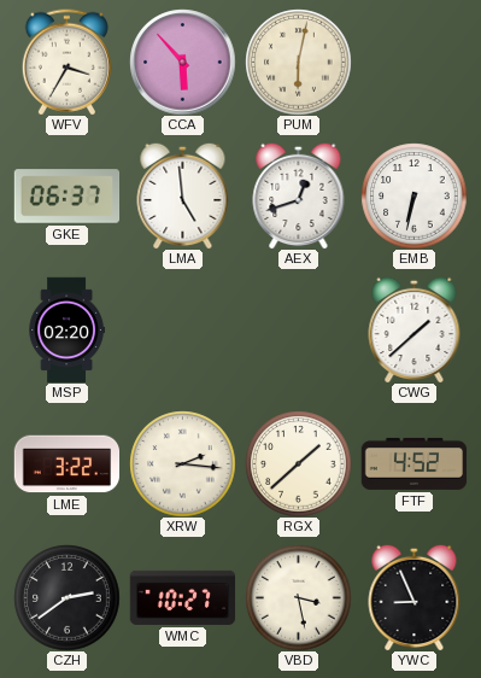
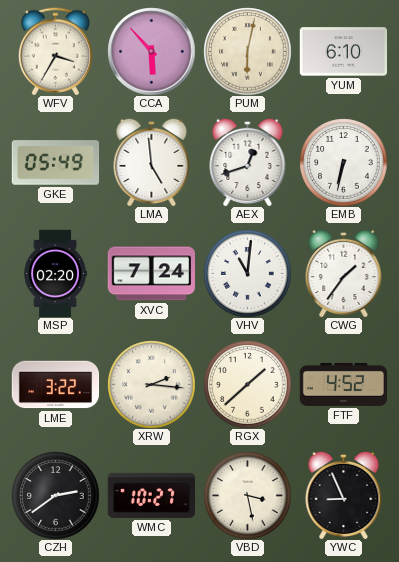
YUM: none -> 6:10 (343, 52)
GKE: 06:37 -> 05:49 (55, 163)
XVC: none -> 7:24 (151, 274)
VHV: none -> 11:01 (247, 273)
CWG: 1:38 -> 1:36 (344, 273)
